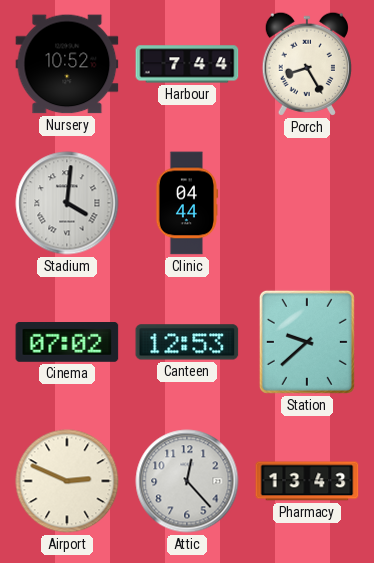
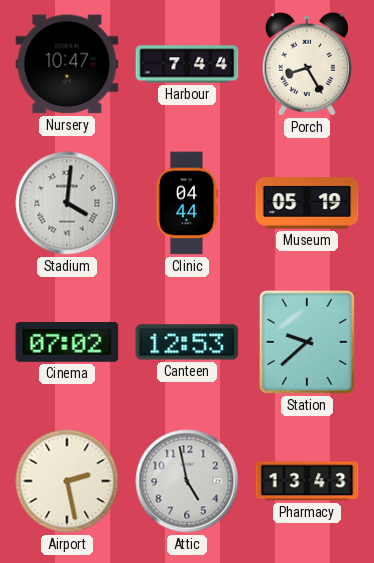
Nursery: 10:52 -> 10:47 (67, 64)
Museum: none -> 05:19 (307, 203)
Airport: 2:49 -> 2:28 (67, 481)
Attic: 12:23 -> 4:58 (187, 481)
